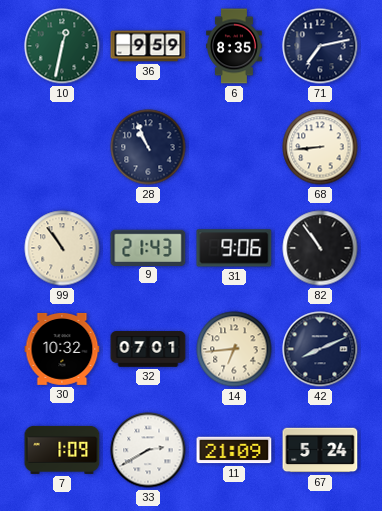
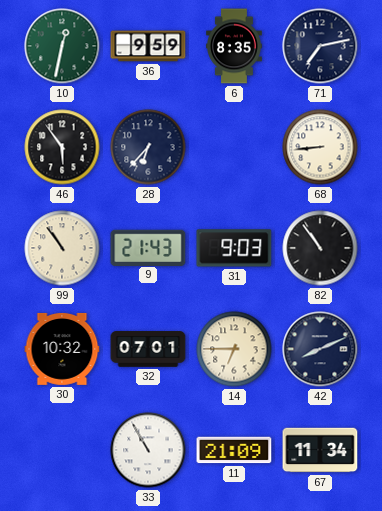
46: none -> 5:54 (62, 147)
28: 10:56 -> 6:37 (148, 147)
31: 9:06 -> 9:03 (234, 248)
14: 6:44 -> 6:45 (234, 349)
7: 1:09 -> none (62, 450)
33: 2:40 -> 10:55 (148, 450)
67: 5:24 -> 11:34 (320, 450)
